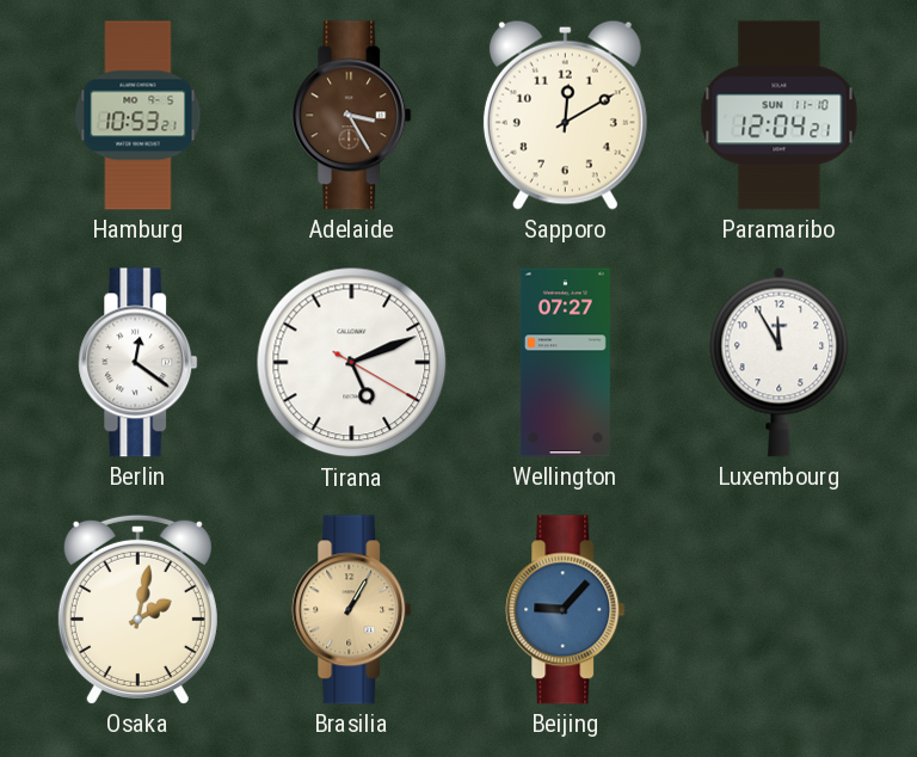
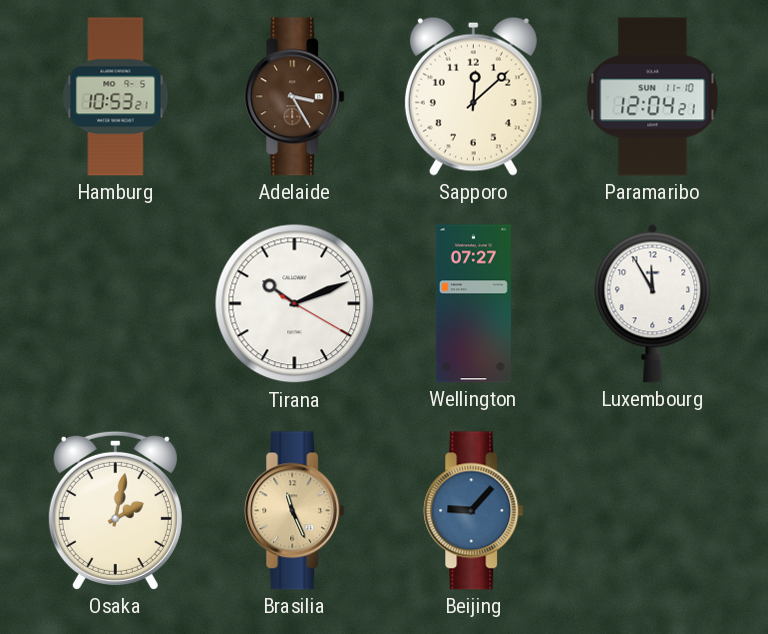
Sapporo: 12:10 -> 12:08 (473, 96)
Berlin: 12:21 -> none (139, 363)
Tirana: 5:11 -> 10:11 (295, 304)
Brasilia: 1:05 -> 11:26 (295, 511)
